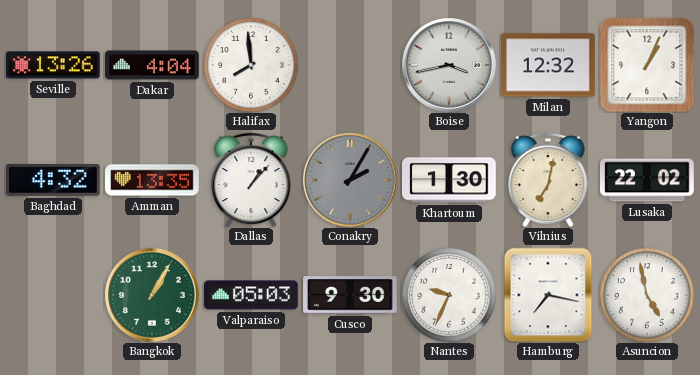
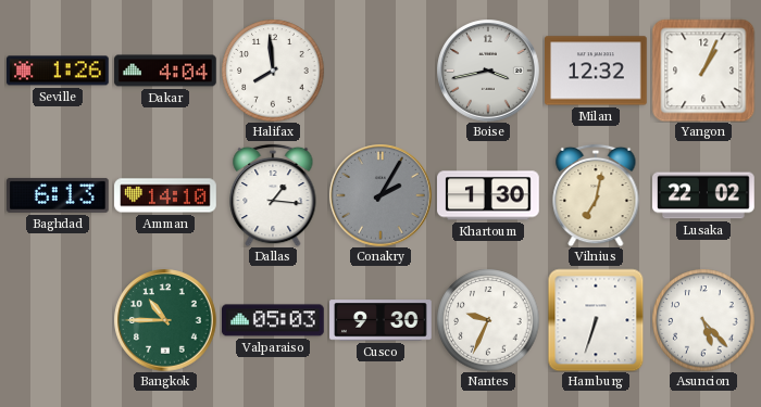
Seville: 13:26 -> 1:26 (59, 71)
Baghdad: 4:32 -> 6:13 (59, 195)
Amman: 13:35 -> 14:10 (165, 195)
Dallas: 1:07 -> 1:16 (273, 195)
Bangkok: 1:05 -> 10:45 (165, 320)
Hamburg: 7:17 -> 6:33 (596, 320)
Asuncion: 4:58 -> 5:23 (703, 320)
